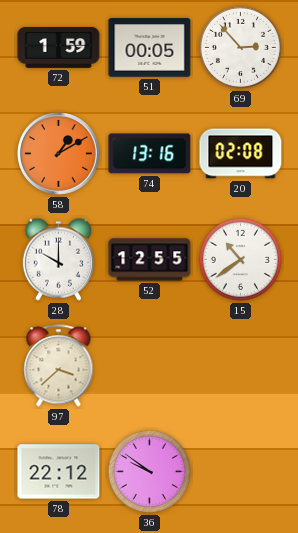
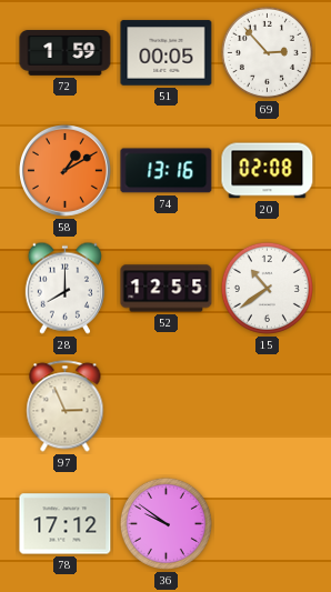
28: 10:00 -> 8:00 (64, 288)
97: 3:38 -> 2:56 (66, 407)
78: 22:12 -> 17:12 (66, 524)
